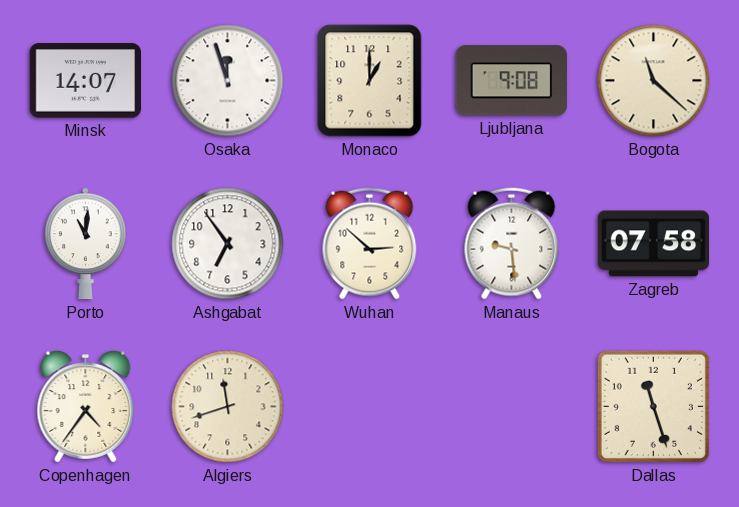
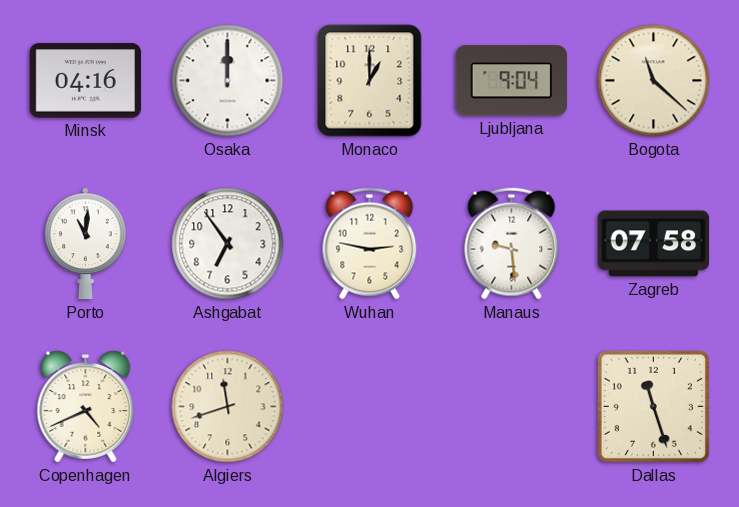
Minsk: 14:07 -> 04:16 (85, 81)
Osaka: 11:57 -> 12:00 (228, 81)
Ljubljana: 9:08 -> 9:04 (511, 81)
Wuhan: 2:52 -> 2:47 (370, 244)
Copenhagen: 4:36 -> 4:41 (86, 407)
